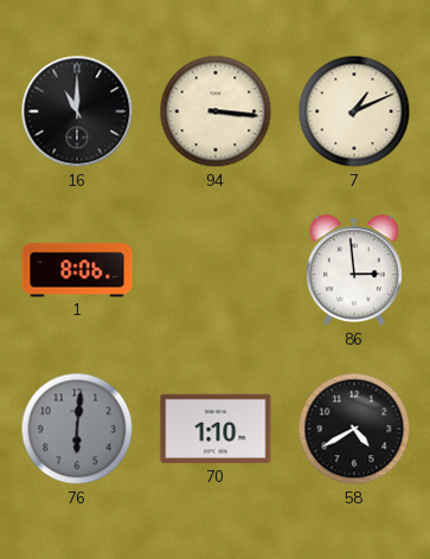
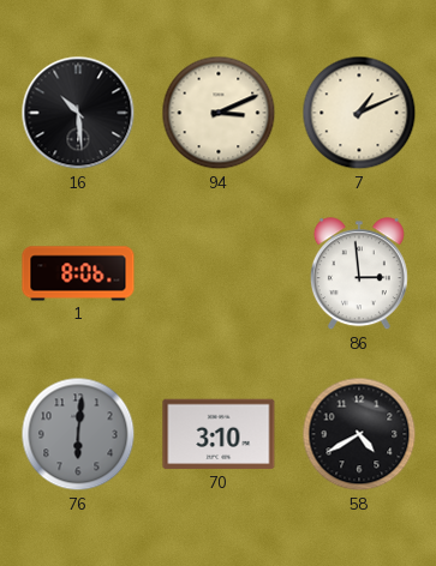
16: 11:00 -> 10:29 (78, 113)
94: 3:16 -> 3:11 (219, 113)
70: 1:10 -> 3:10 (219, 434)
